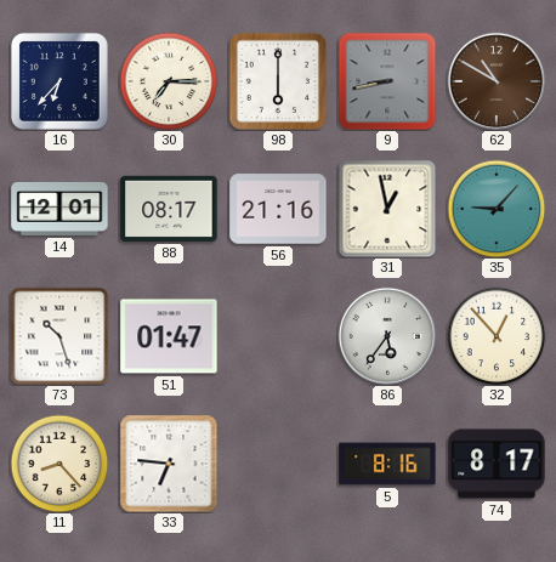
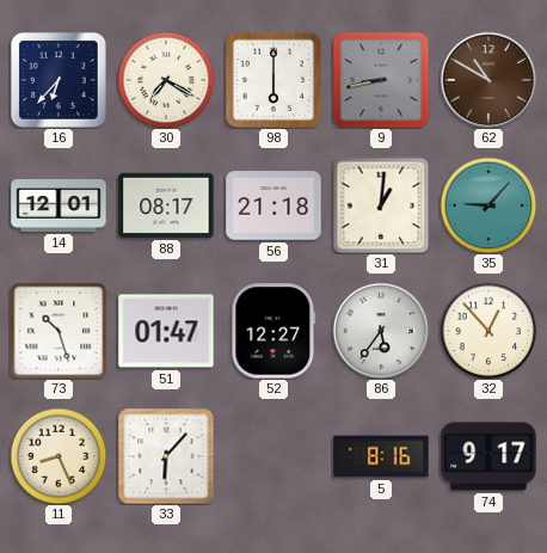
30: 7:15 -> 7:20 (166, 80)
56: 21:16 -> 21:18 (273, 205)
31: 12:58 -> 1:01 (381, 205)
52: none -> 12:27 (273, 331)
11: 8:23 -> 8:26 (59, 456)
33: 6:46 -> 6:07 (166, 456)
74: 8:17 -> 9:17 (488, 456)
